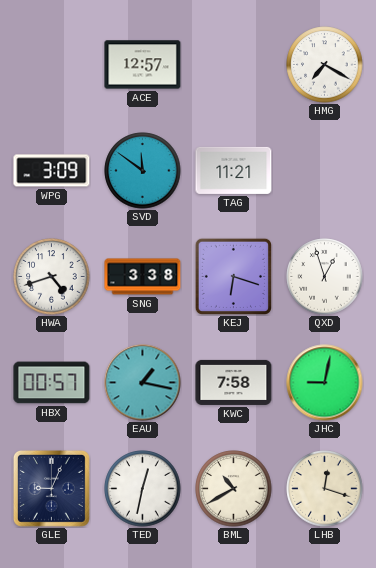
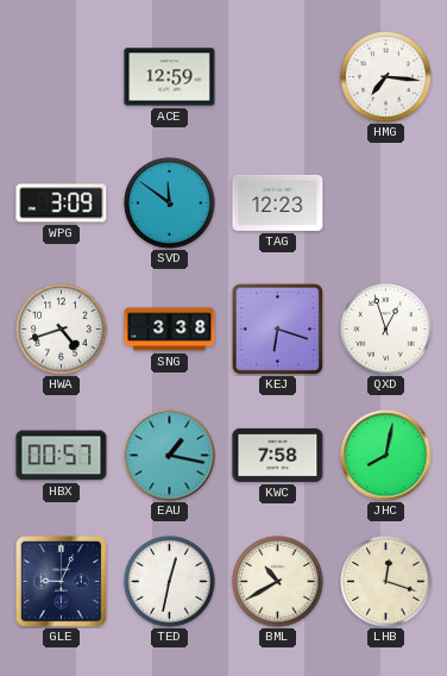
ACE: 12:57 -> 12:59 (170, 77)
HMG: 7:20 -> 7:16 (386, 77)
TAG: 11:21 -> 12:23 (278, 202)
JHC: 9:02 -> 8:02 (386, 456)
